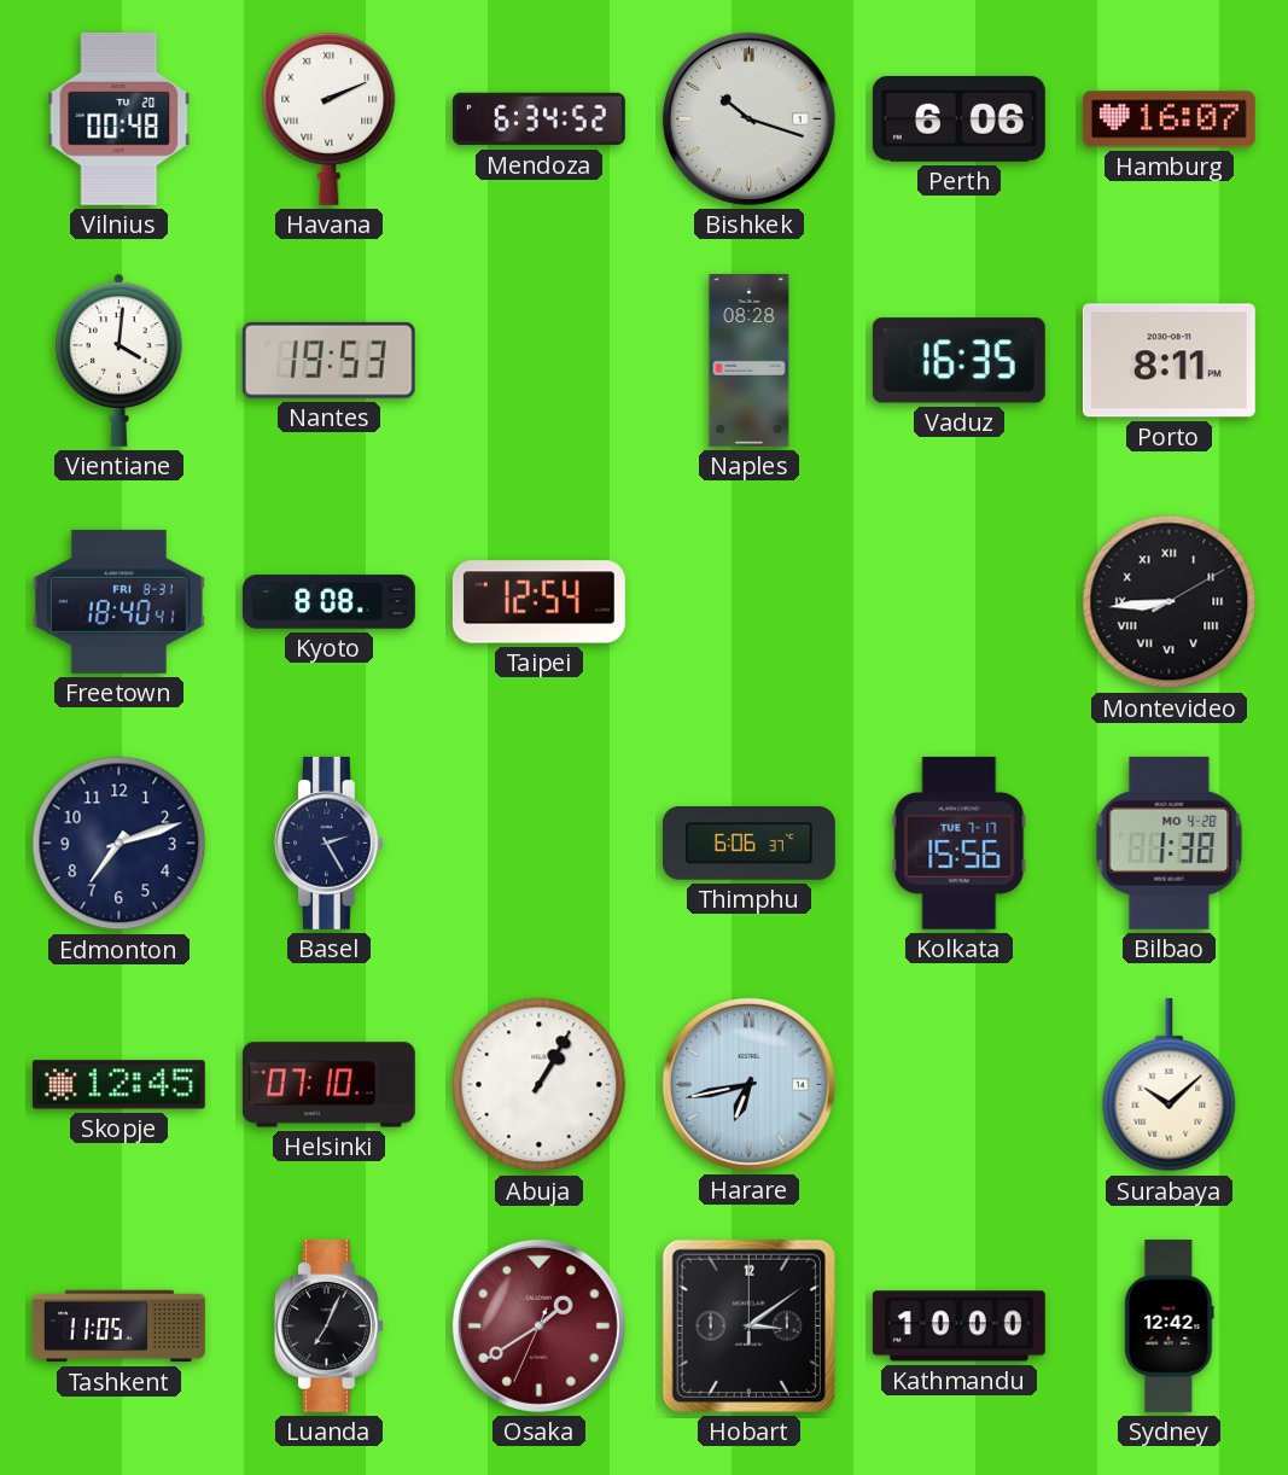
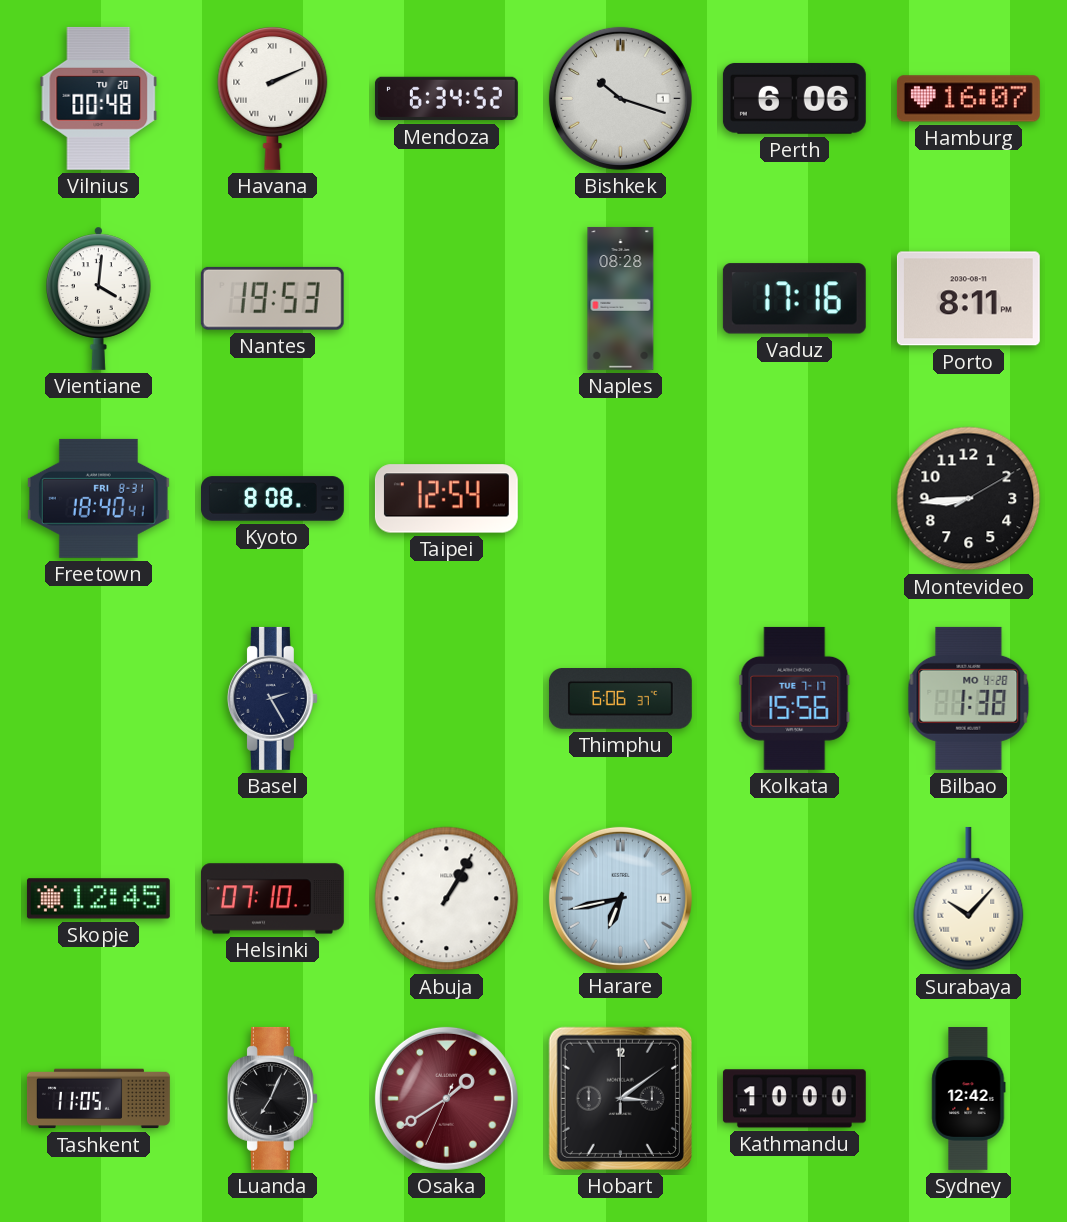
Vaduz: 16:35 -> 17:16 (794, 299)
Montevideo numerals: Roman -> Arabic (969, 499)
Edmonton: 7:12 -> none (120, 844)
Surabaya: 10:08 -> 10:07 (969, 899)
